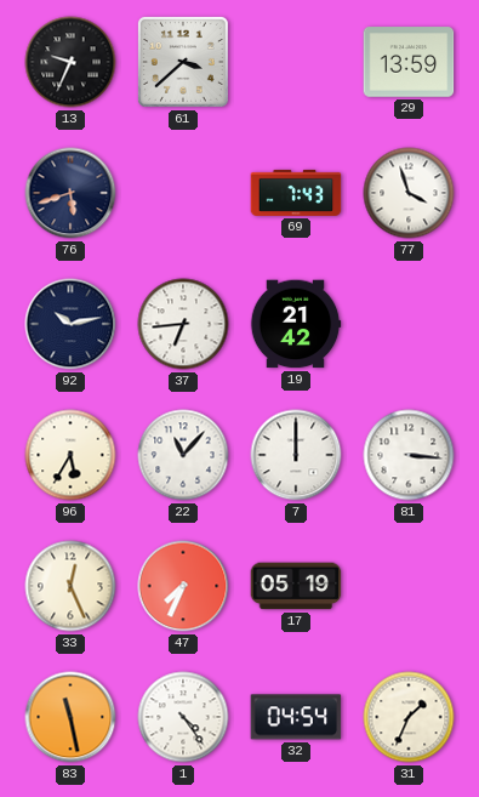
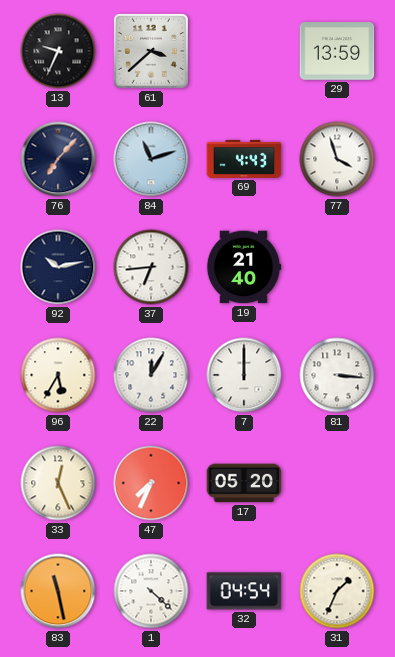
76: 5:42 -> 7:07 (58, 159)
84: none -> 11:12 (151, 159)
69: 7:43 -> 4:43 (244, 159)
19: 21:42 -> 21:40 (244, 267)
22: 11:07 -> 12:05 (151, 375)
17: 05:19 -> 05:20 (244, 483)
1: 4:24 -> 4:22 (151, 591)
